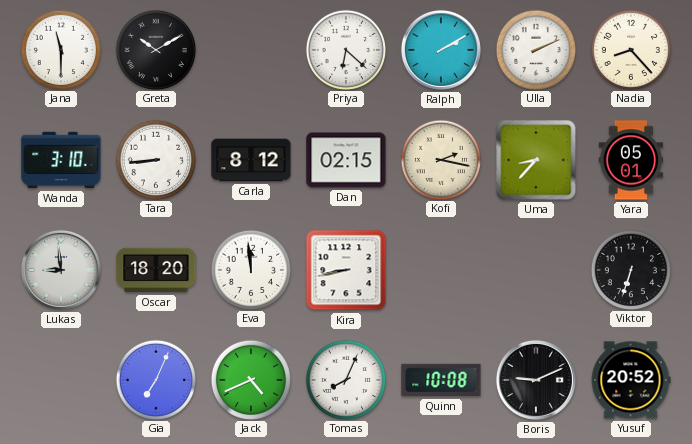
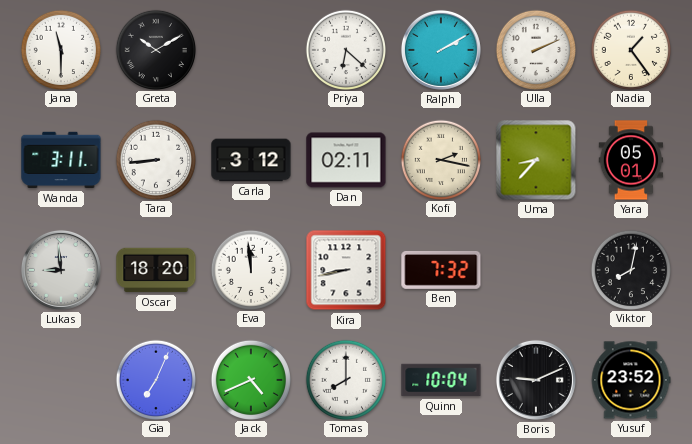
Nadia: 8:23 -> 1:24 (630, 49)
Wanda: 3:10 -> 3:11 (61, 160)
Carla: 8:12 -> 3:12 (251, 160)
Dan: 02:15 -> 02:11 (346, 160)
Ben: none -> 7:32 (441, 270)
Viktor: 6:33 -> 8:02 (630, 269)
Tomas: 8:04 -> 8:00 (345, 379)
Quinn: 10:08 -> 10:04 (441, 380)
Yusuf: 20:52 -> 23:52 (631, 380)
